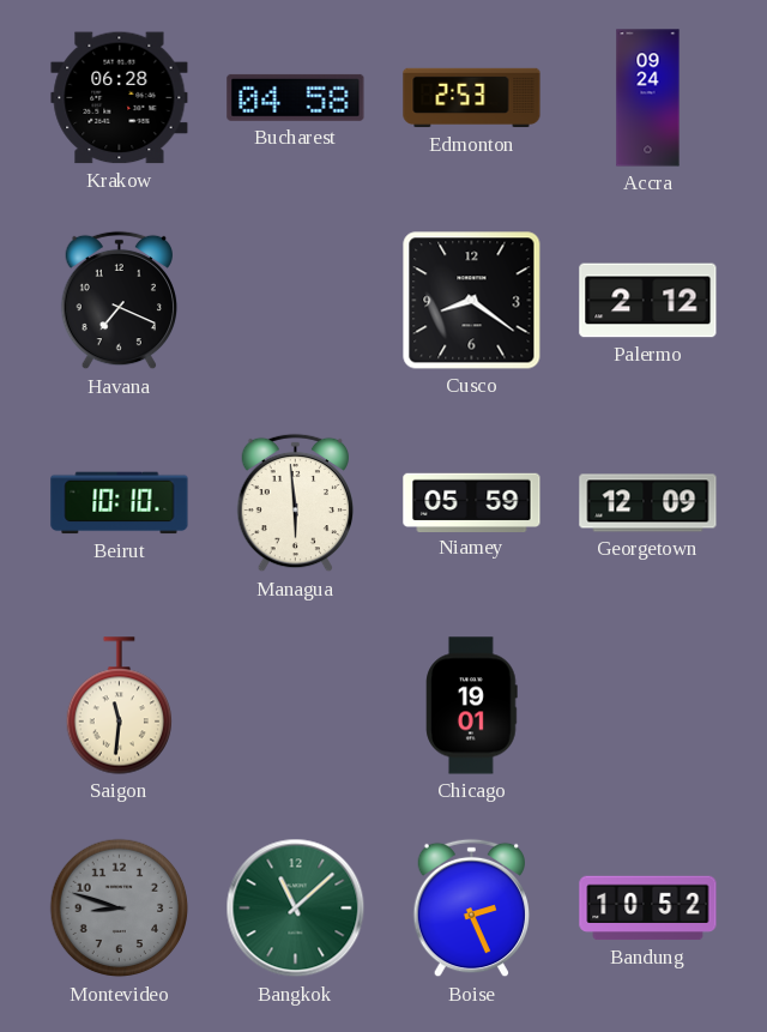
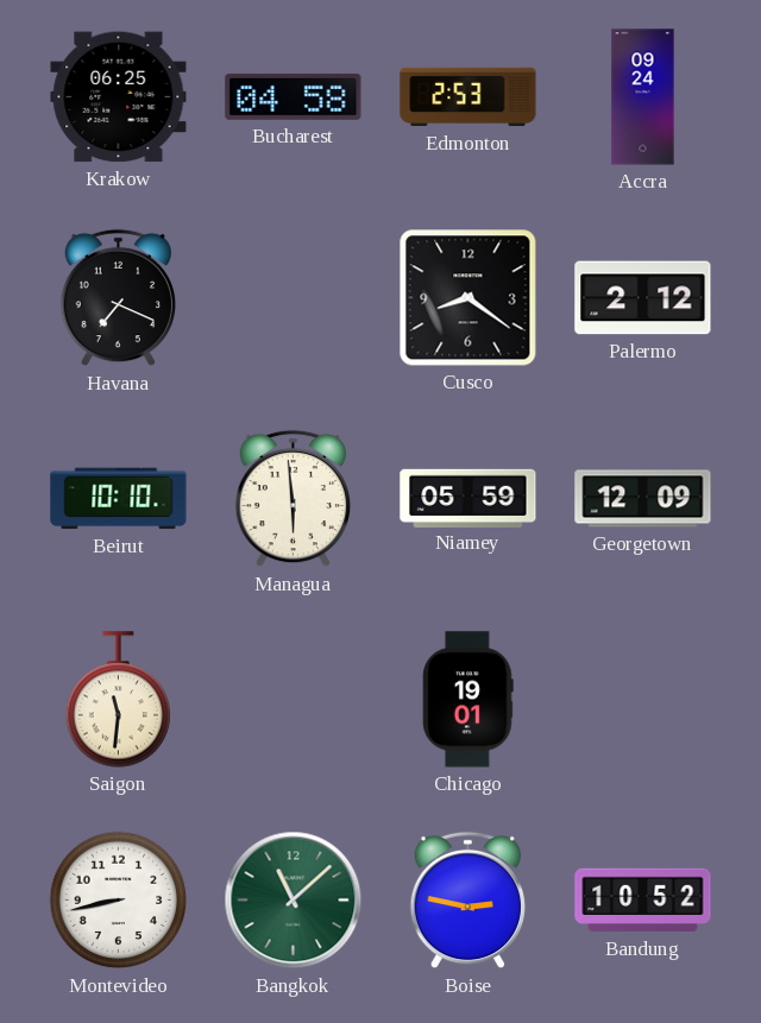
Krakow: 06:28 -> 06:25 (119, 97)
Montevideo: 8:48 -> 8:43 (119, 901)
Montevideo dial: grey -> white (119, 901)
Boise: 2:26 -> 2:47 (468, 901)
